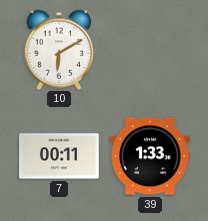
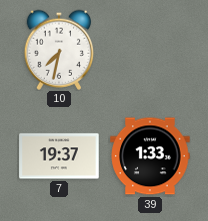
10: 6:10 -> 7:32 (59, 50)
7: 00:11 -> 19:37 (59, 156)
